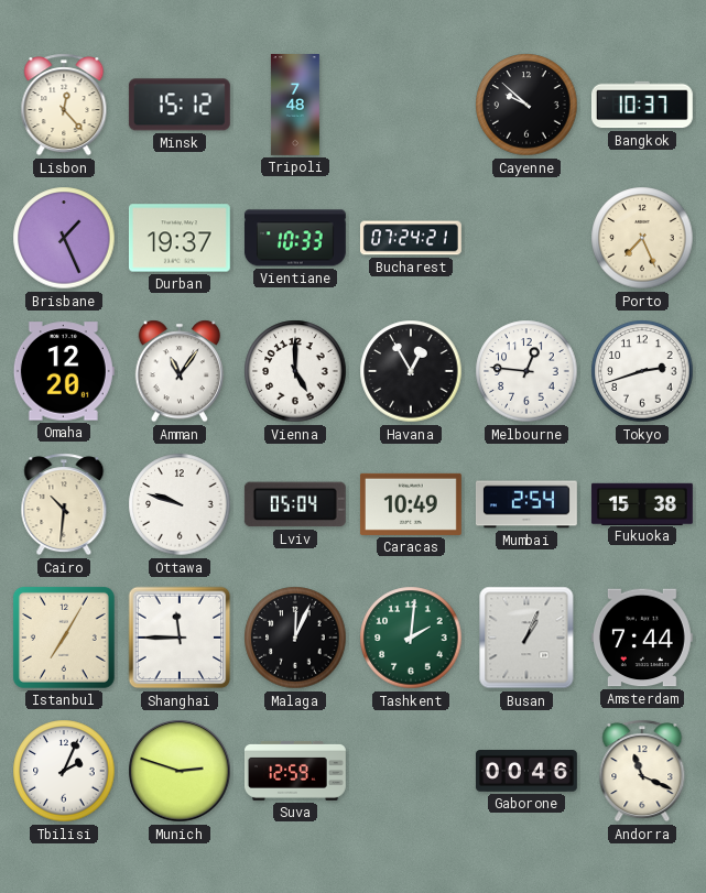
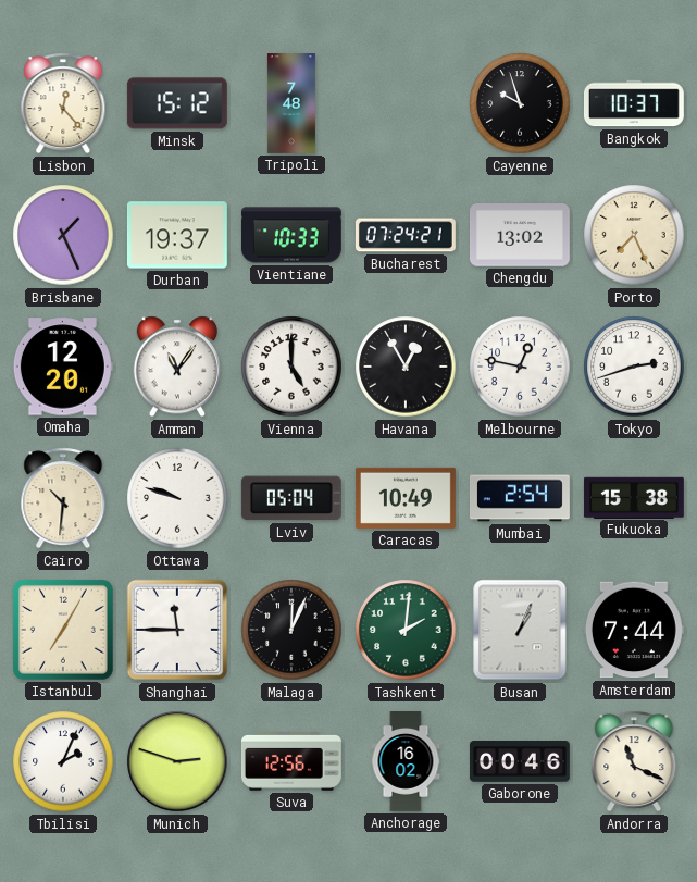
Cayenne: 9:52 -> 9:57 (520, 103)
Chengdu: none -> 13:02 (520, 236)
Melbourne: 12:46 -> 12:47 (520, 367)
Suva: 12:59 -> 12:56 (291, 761)
Anchorage: none -> 16:02 (406, 762)
